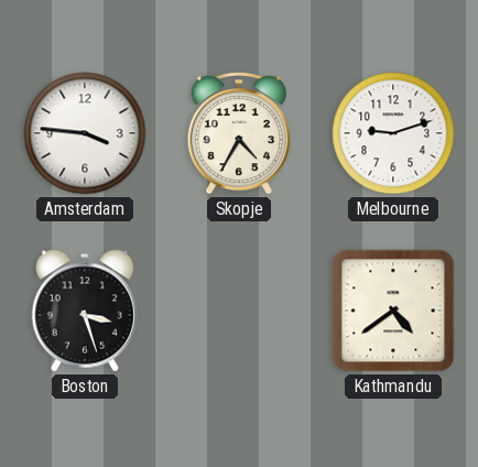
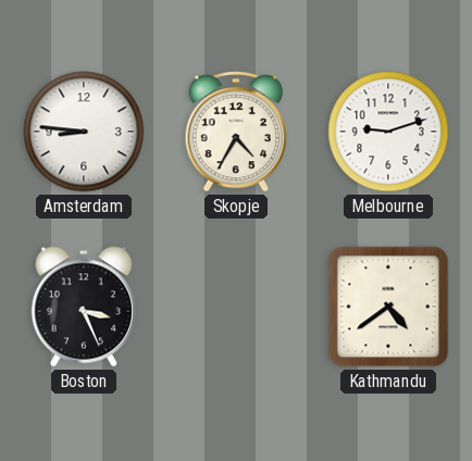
Amsterdam: 3:46 -> 8:46 (84, 132)
Boston: 3:27 -> 3:26 (84, 307)
